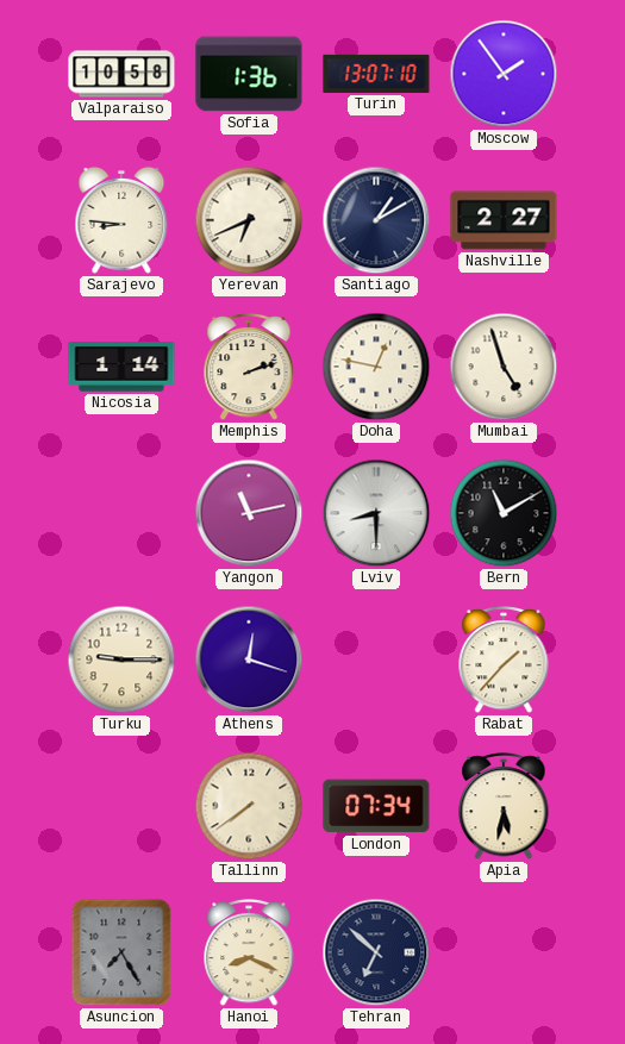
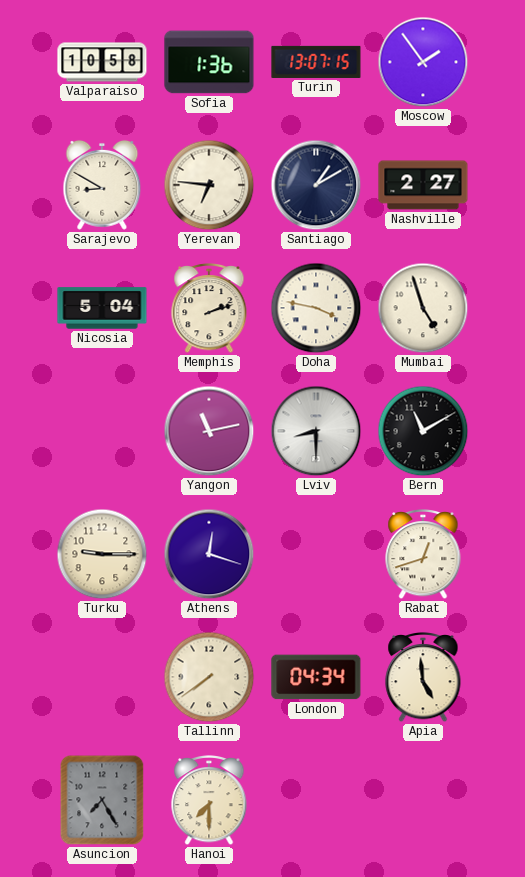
Turin: 13:07:10 -> 13:07:15 (316, 62)
Sarajevo: 8:46 -> 8:50 (102, 185)
Yerevan: 6:41 -> 6:46 (209, 185)
Nicosia: 1:14 -> 5:04 (102, 308)
Doha: 12:47 -> 3:47 (316, 308)
Rabat: 1:37 -> 12:42 (423, 555)
London: 07:34 -> 04:34 (316, 677)
Apia: 5:32 -> 4:59 (423, 678)
Hanoi: 8:19 -> 7:30 (209, 801)
Tehran: 6:52 -> none (376, 952)
